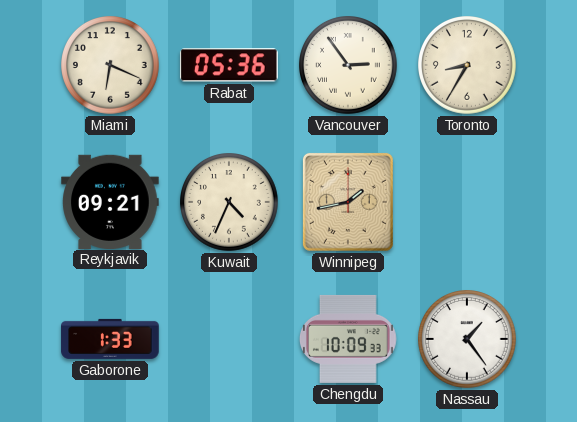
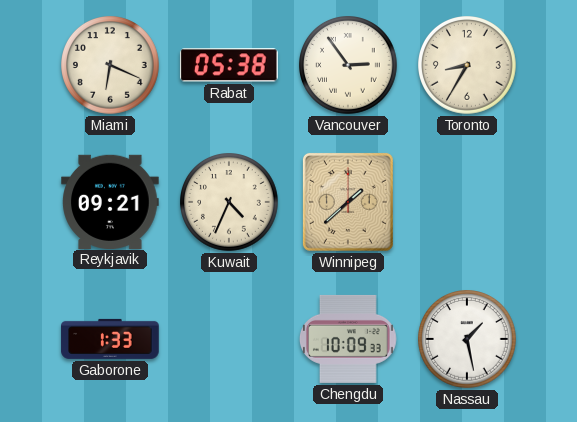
Rabat: 05:36 -> 05:38 (229, 65)
Winnipeg: 1:43 -> 1:38 (348, 202)
Nassau: 1:24 -> 1:28 (468, 340)
